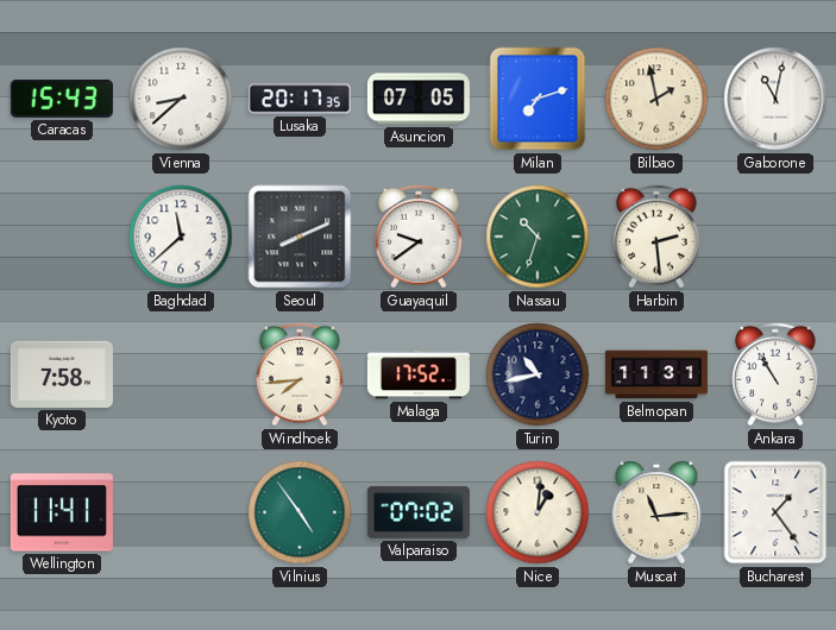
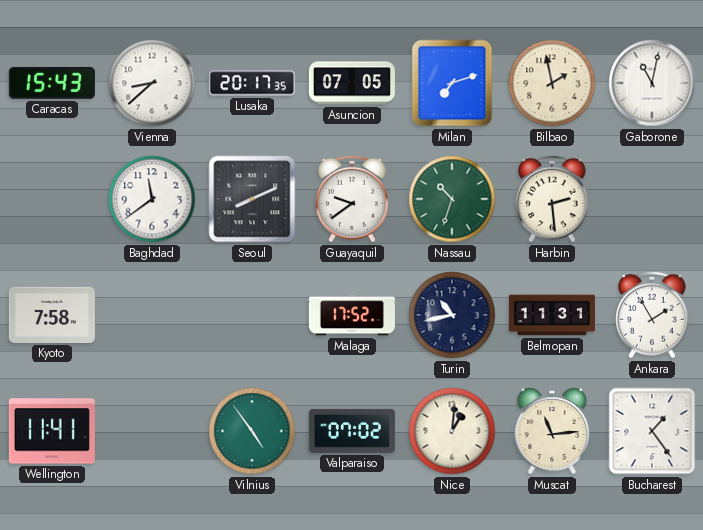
Baghdad: 11:38 -> 11:39 (152, 199)
Windhoek: 7:44 -> none (300, 374)
Ankara: 10:55 -> 1:55 (652, 315)
